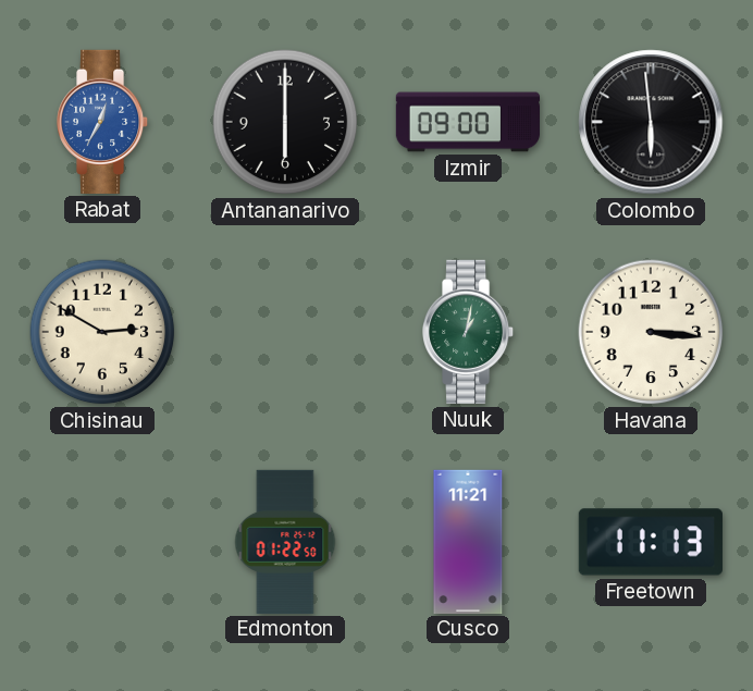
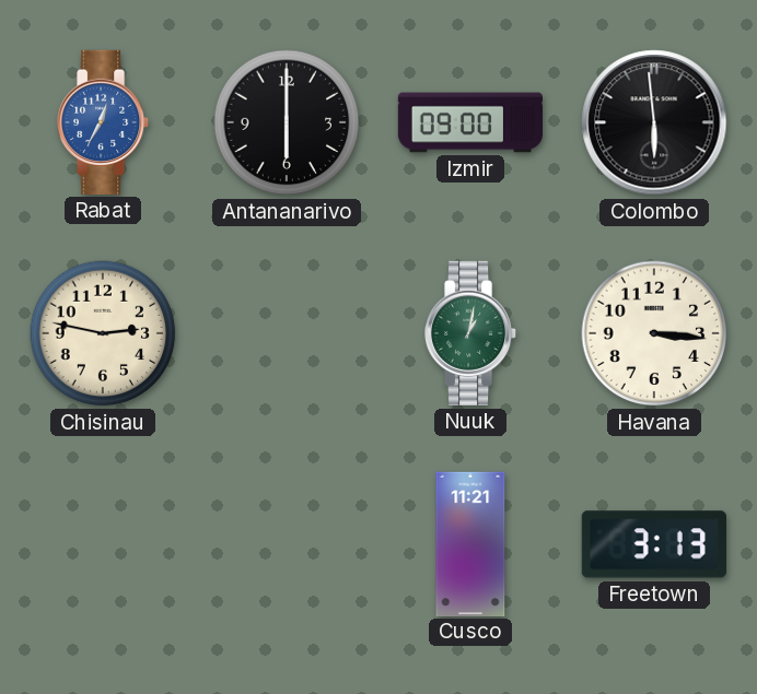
Chisinau: 2:50 -> 2:47 (103, 333)
Edmonton: 01:22 -> none (285, 541)
Freetown: 11:13 -> 3:13 (654, 544)
